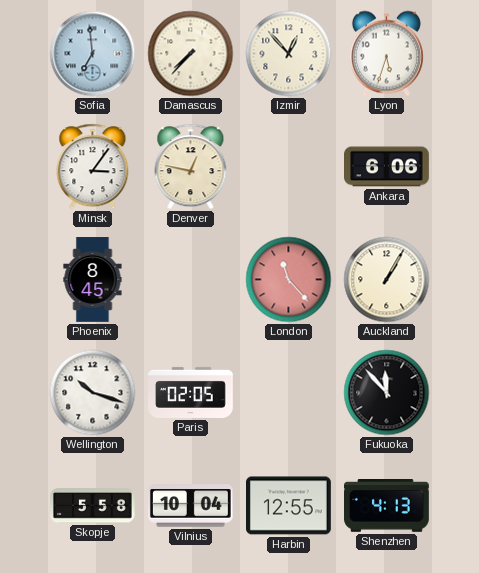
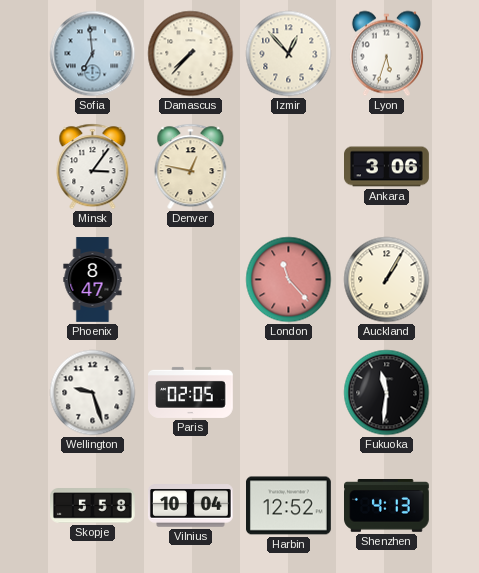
Ankara: 6:06 -> 3:06 (387, 167)
Phoenix: 8:45 -> 8:47 (93, 280)
Wellington: 10:18 -> 9:27 (93, 393)
Fukuoka: 11:53 -> 11:31 (387, 393)
Harbin: 12:55 -> 12:52 (289, 506)
